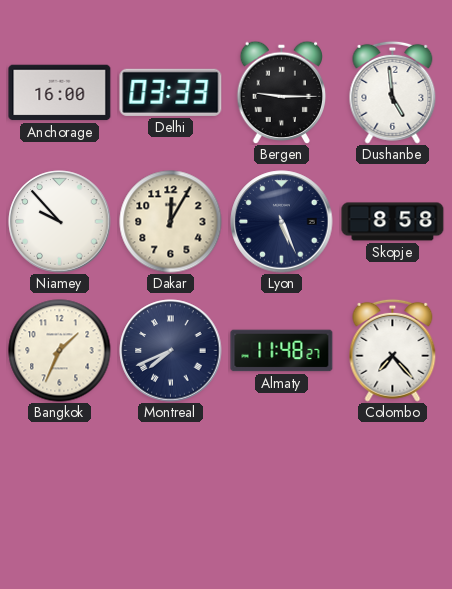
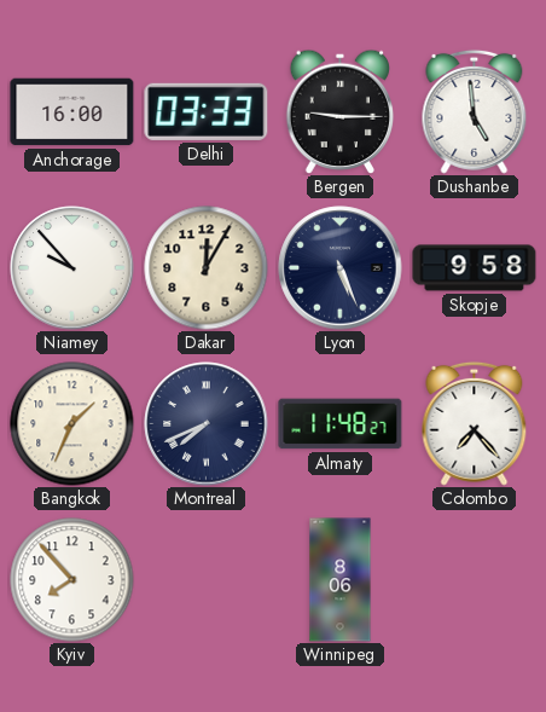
Skopje: 8:58 -> 9:58 (475, 268)
Kyiv: none -> 7:53 (72, 580)
Winnipeg: none -> 8:06 (341, 580)
